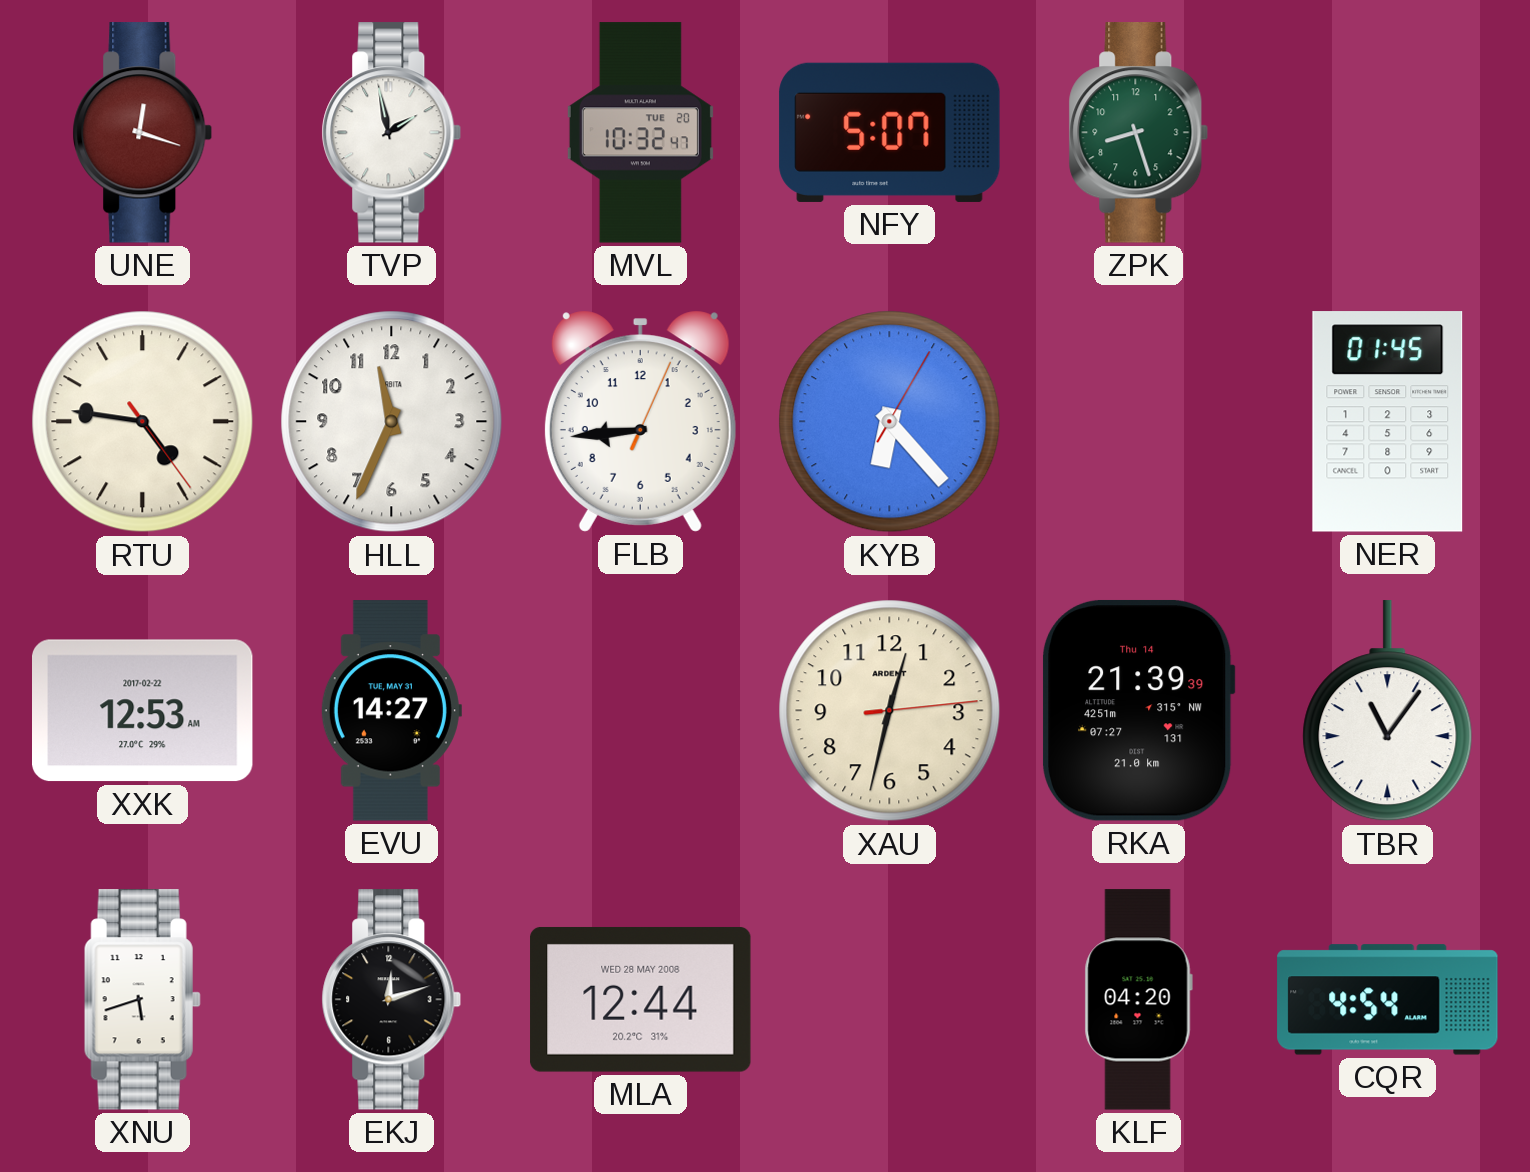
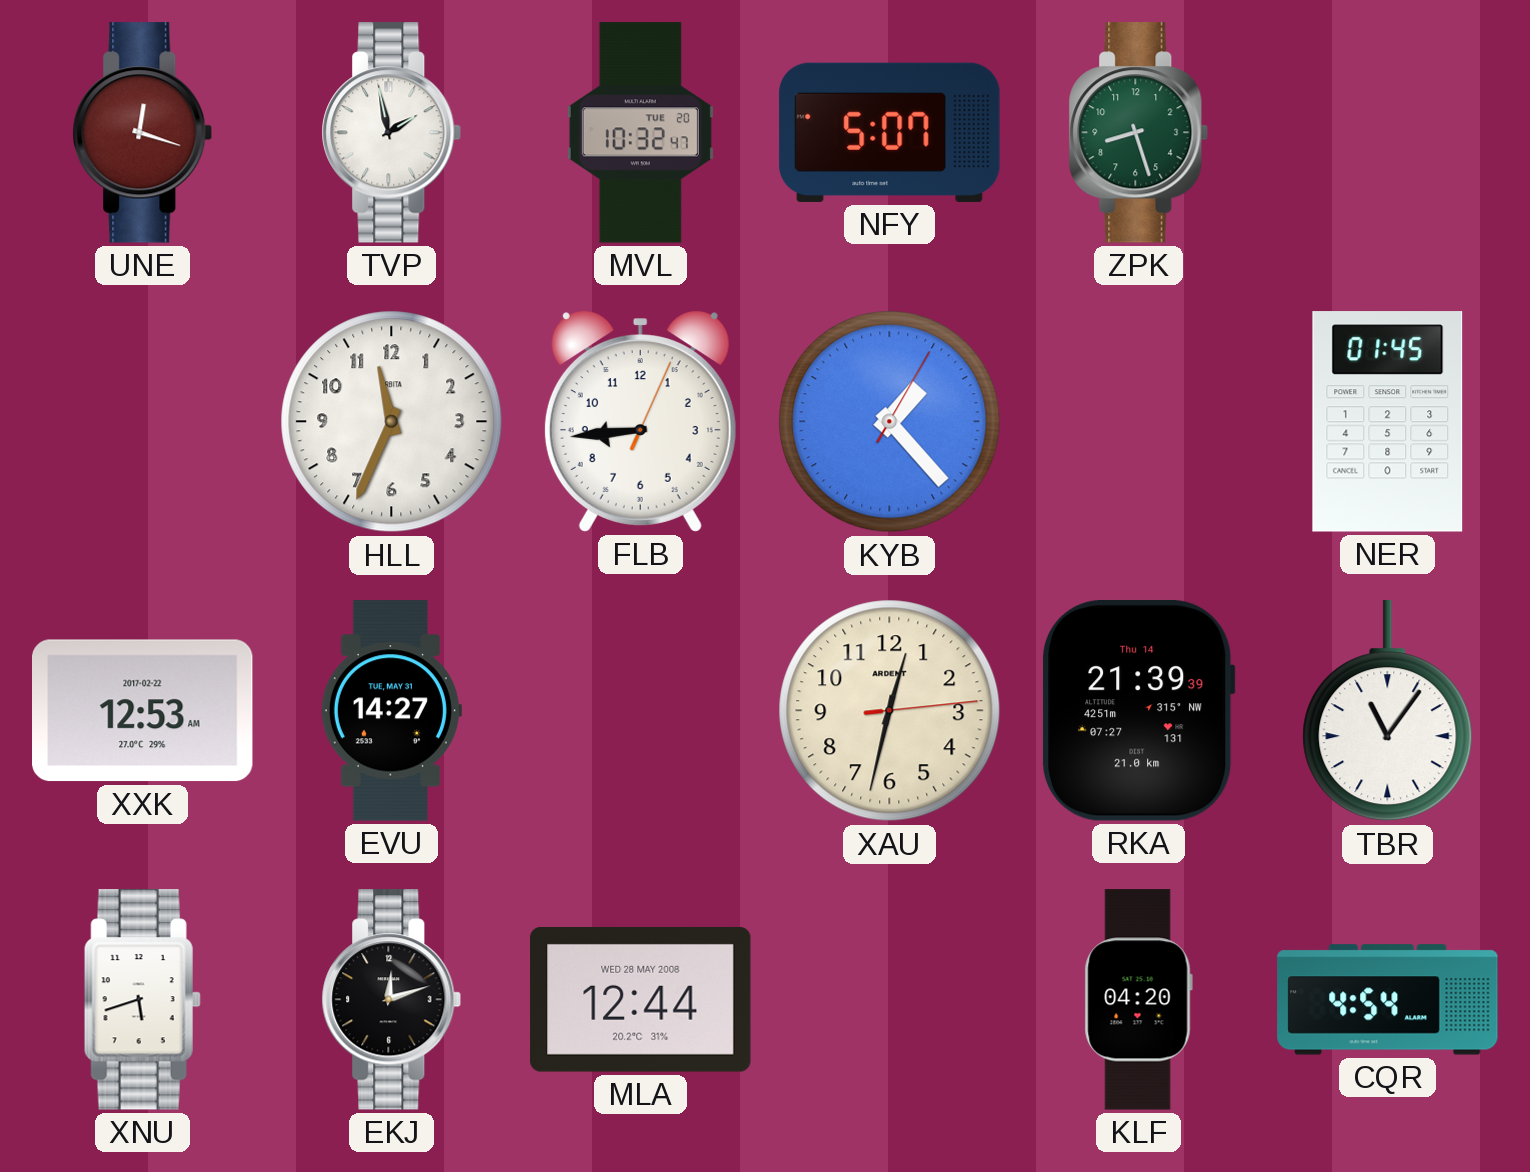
RTU: 4:46 -> none (143, 422)
KYB: 6:23 -> 1:23 (890, 422)
